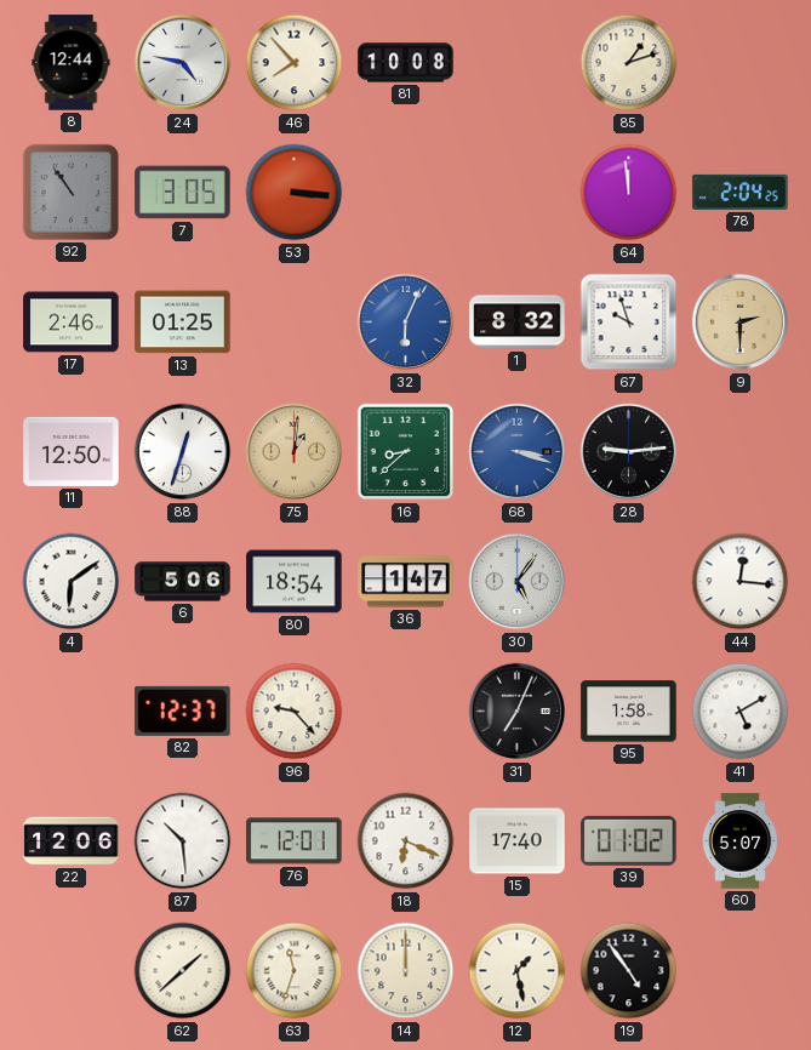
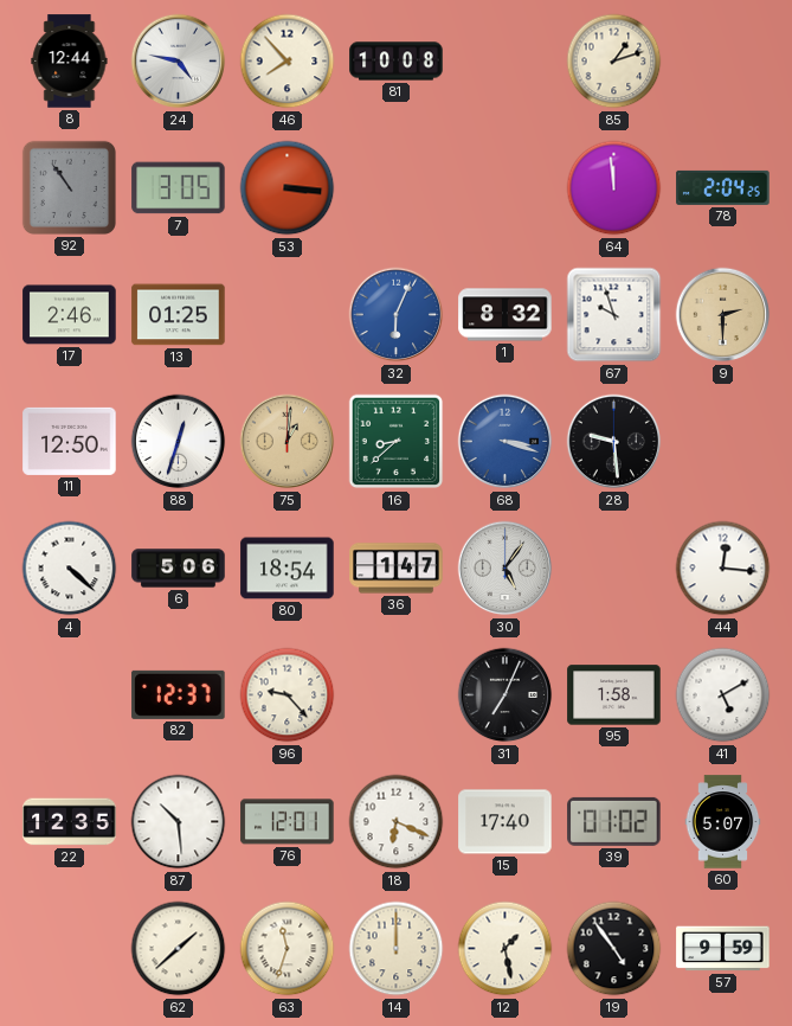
28: 9:14 -> 9:29 (614, 442)
4: 6:09 -> 4:22 (70, 569)
22: 12:06 -> 12:35 (70, 822)
57: none -> 9:59 (723, 949)
